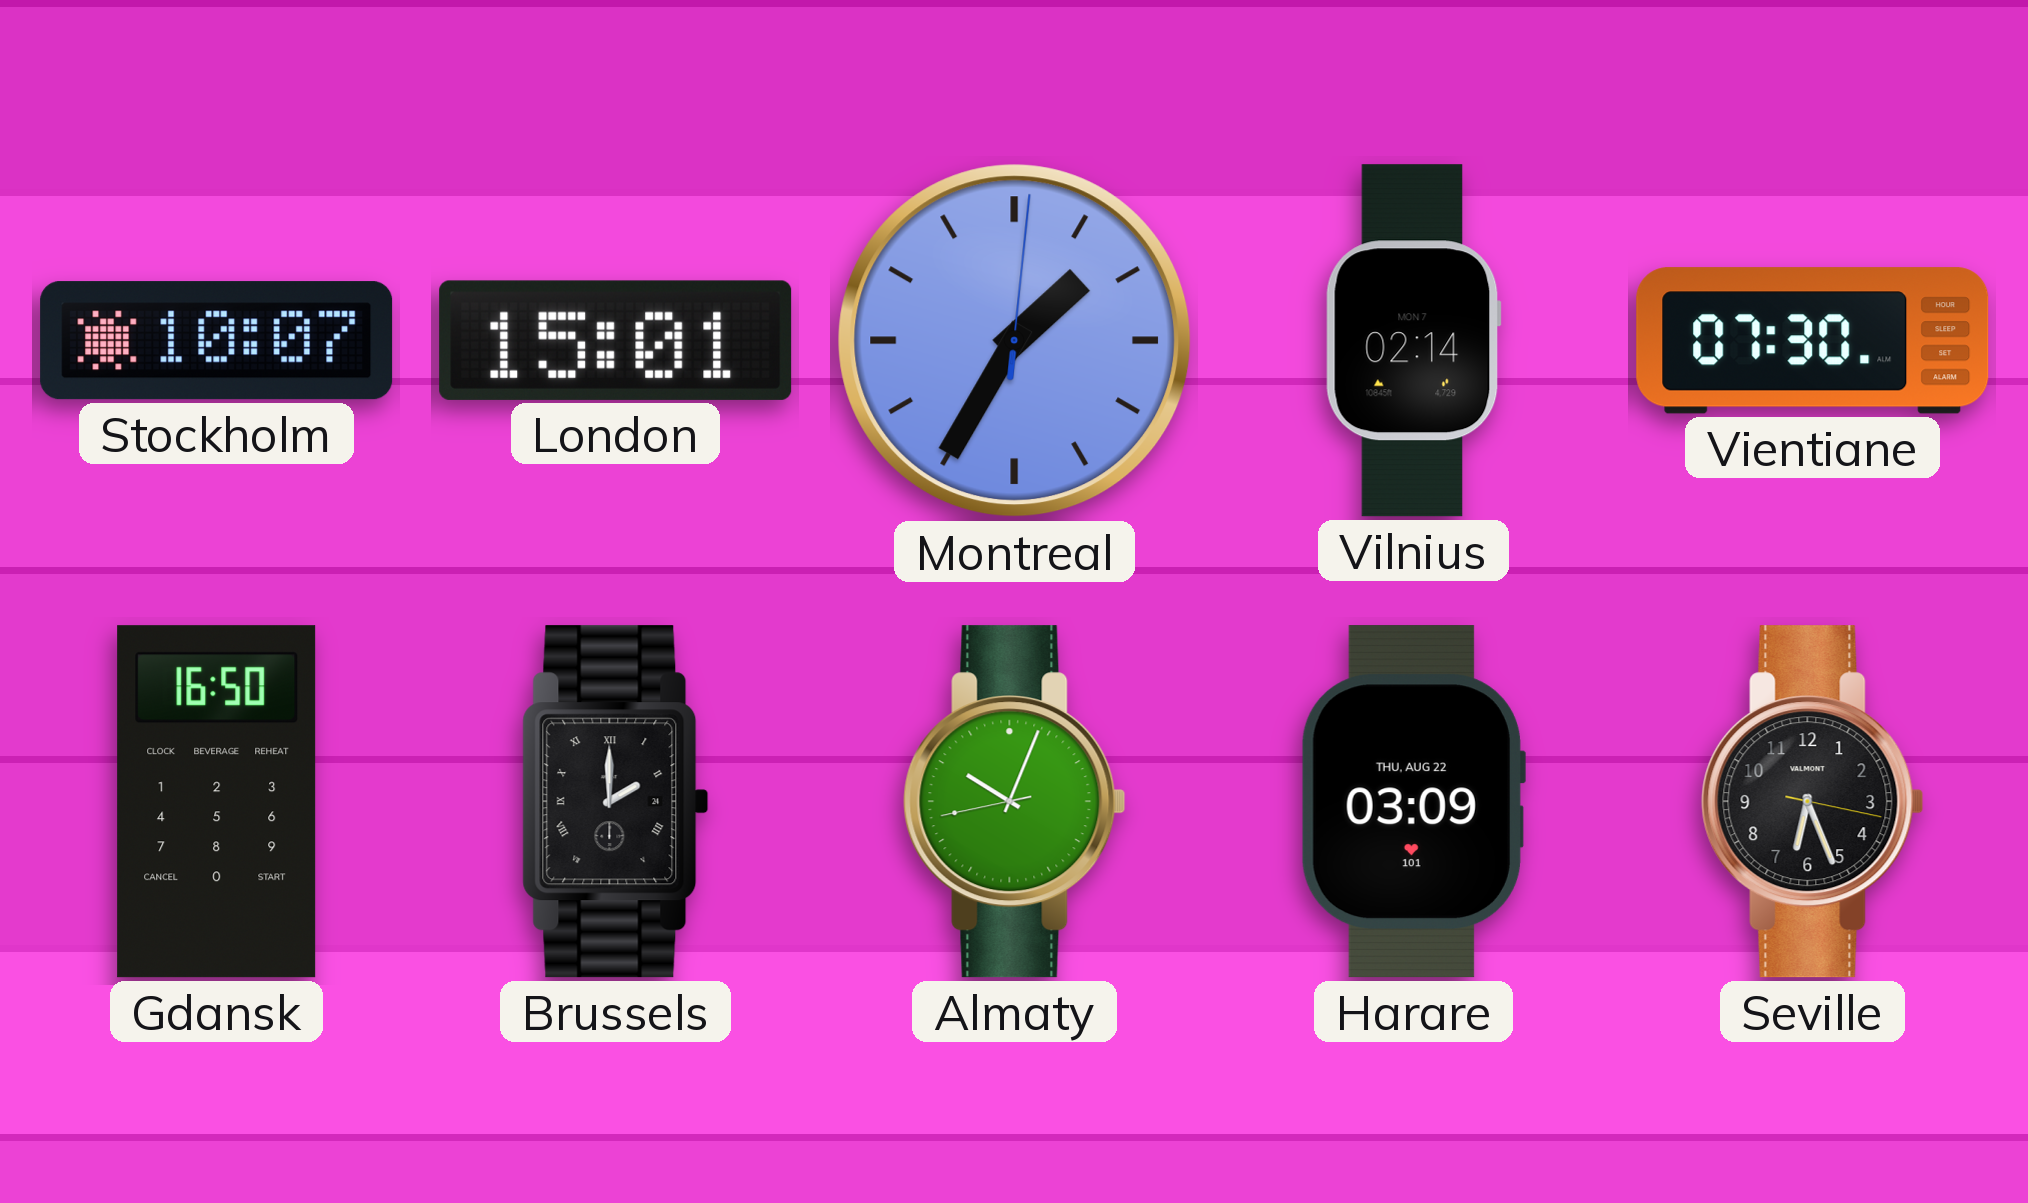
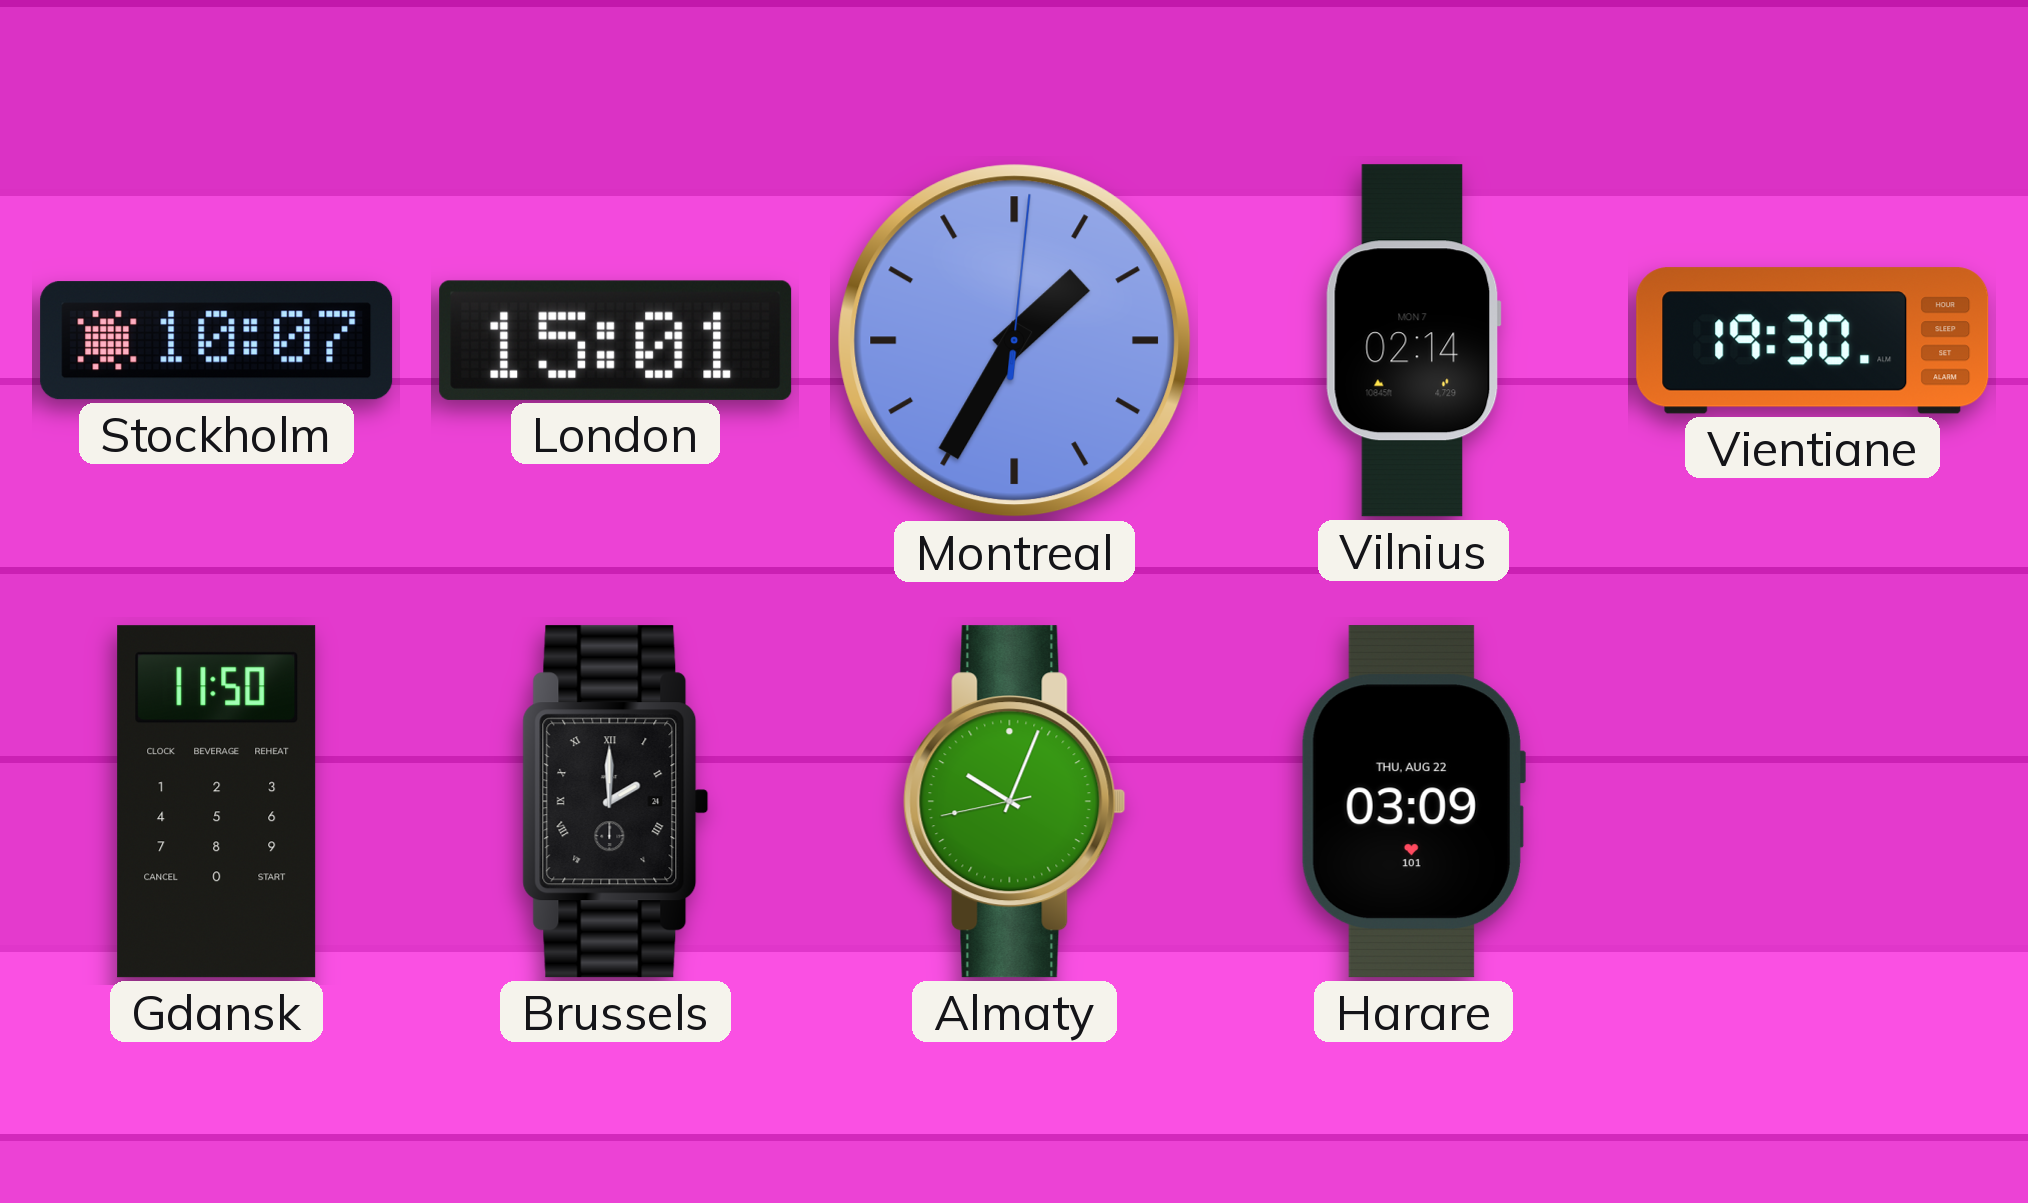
Vientiane: 07:30 -> 19:30 (1813, 341)
Gdansk: 16:50 -> 11:50 (217, 802)
Seville: 6:26 -> none (1813, 802)
